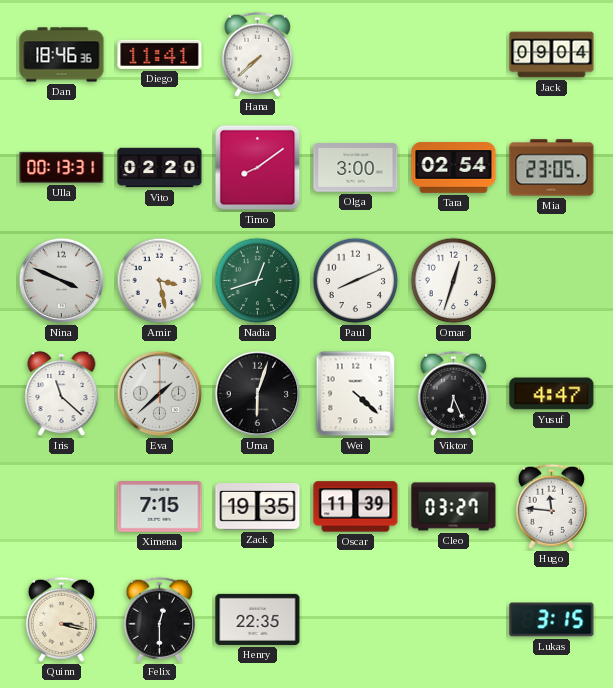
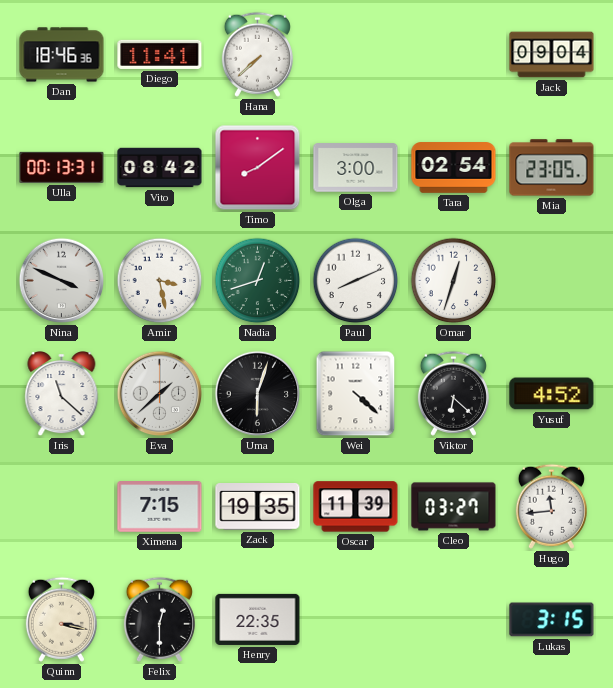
Vito: 02:20 -> 08:42 (160, 168)
Viktor: 6:26 -> 6:22 (453, 393)
Yusuf: 4:47 -> 4:52 (552, 394)
Hugo: 11:46 -> 11:44 (551, 506)
